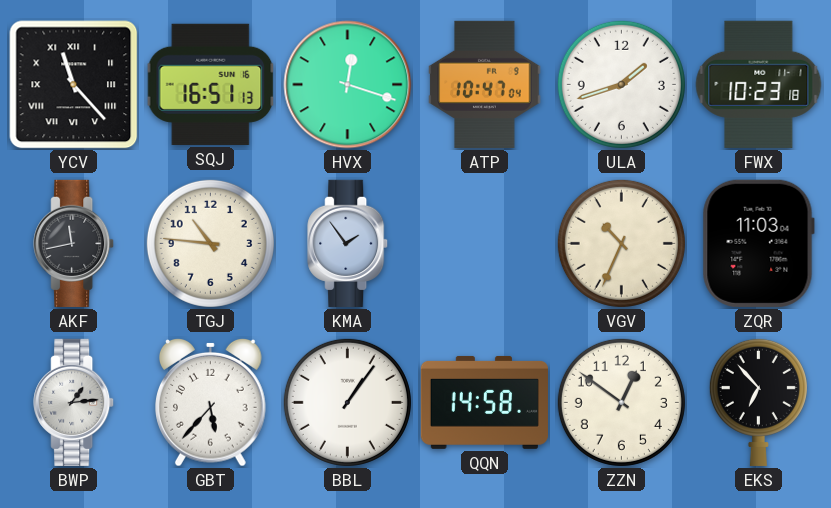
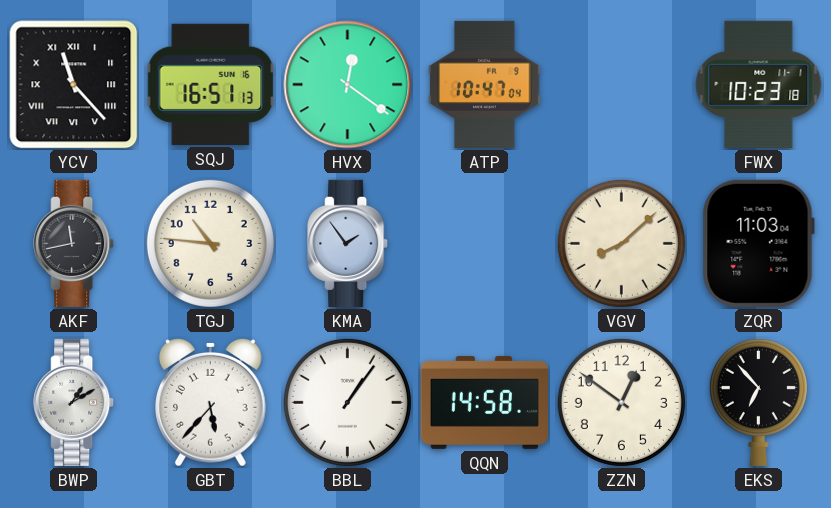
HVX: 12:18 -> 12:21 (348, 85)
ULA: 1:42 -> none (621, 84)
VGV: 10:34 -> 8:08 (621, 243)
BWP: 1:14 -> 1:10 (74, 402)
